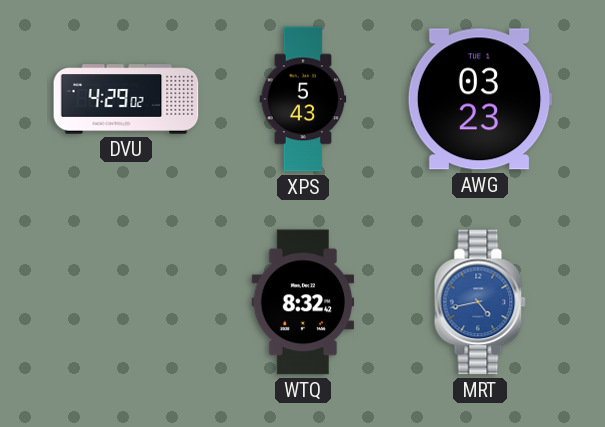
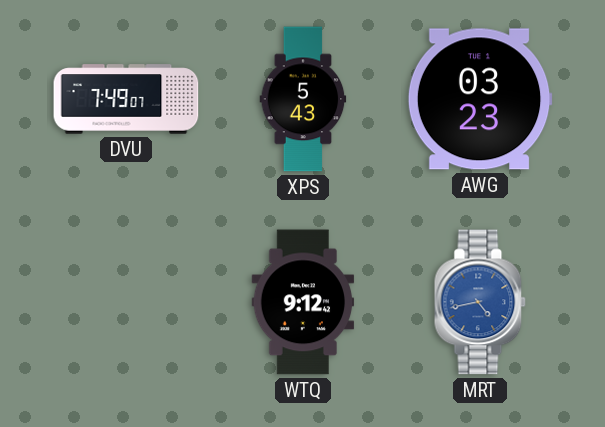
DVU: 4:29 -> 7:49 (126, 99)
WTQ: 8:32 -> 9:12 (303, 302)
